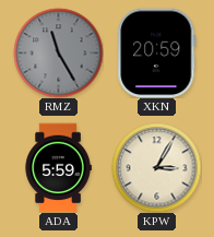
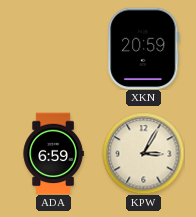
RMZ: 11:25 -> none (58, 52)
ADA: 5:59 -> 6:59 (53, 153)
